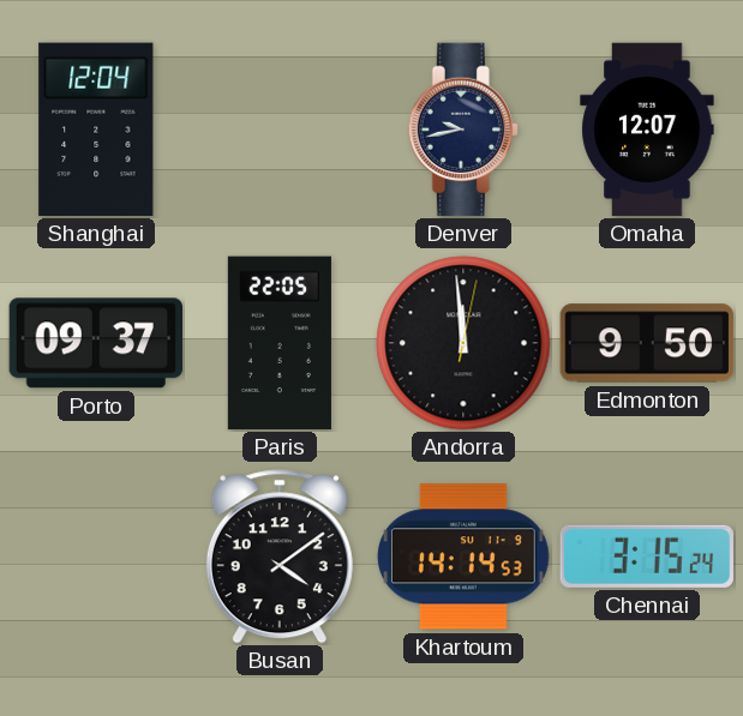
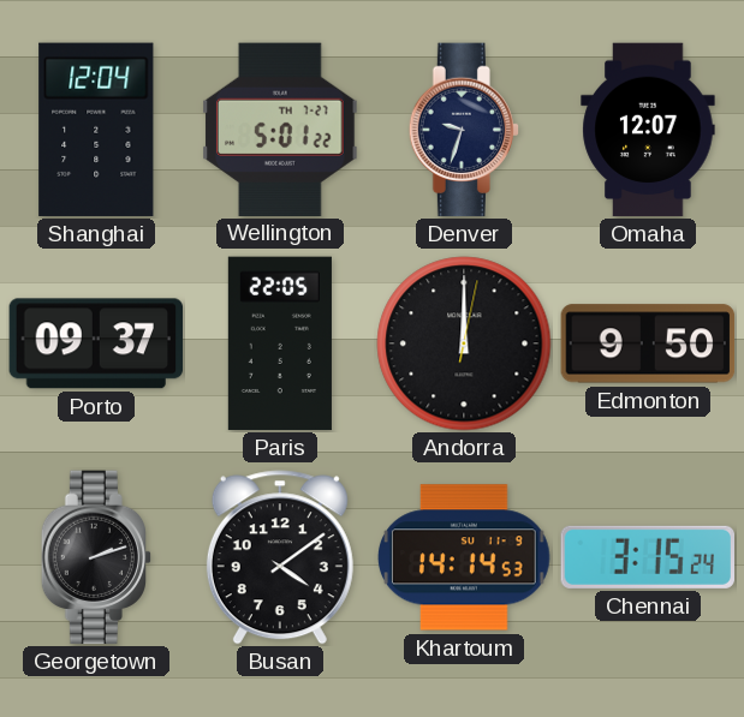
Wellington: none -> 5:01 (280, 129)
Denver: 9:43 -> 9:33 (463, 130)
Andorra: 11:59 -> 12:00 (464, 343)
Georgetown: none -> 2:12 (95, 557)
